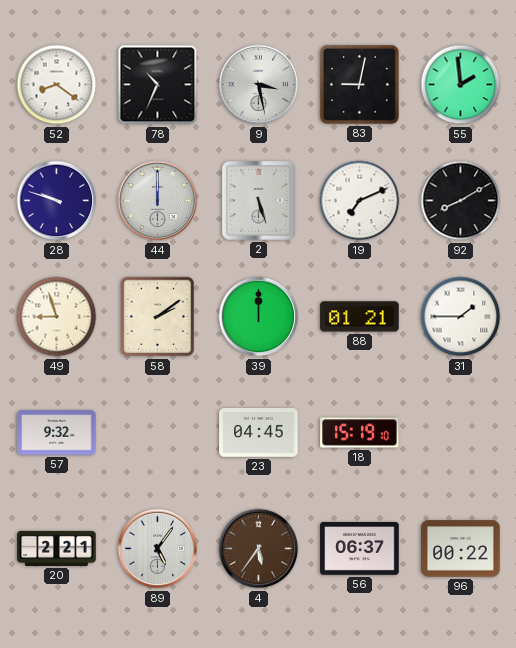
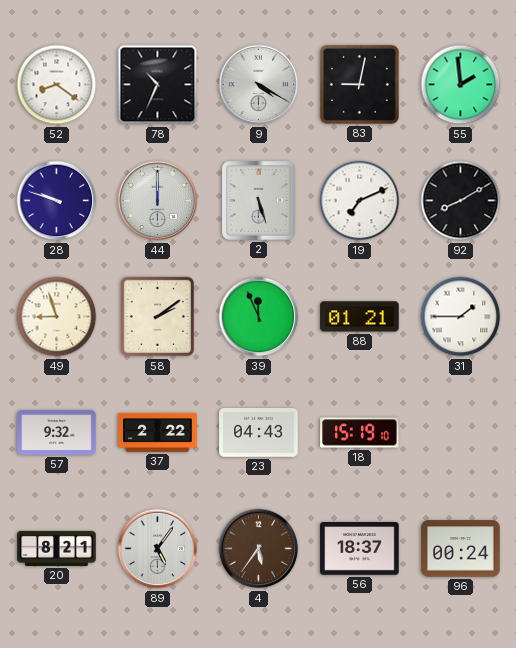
9: 3:28 -> 4:20 (259, 85)
39: 12:00 -> 11:56 (259, 317)
37: none -> 2:22 (158, 432)
23: 04:45 -> 04:43 (259, 433)
20: 2:21 -> 8:21 (57, 548)
56: 06:37 -> 18:37 (360, 549)
96: 00:22 -> 00:24 (461, 549)
